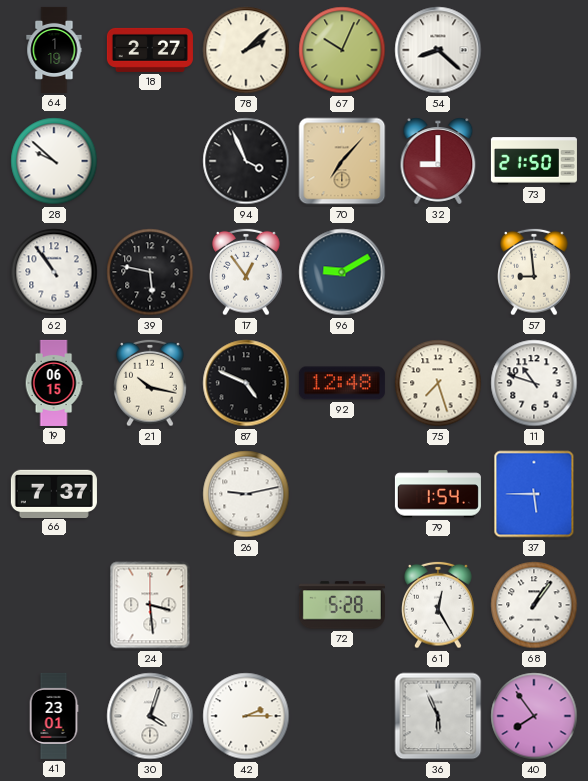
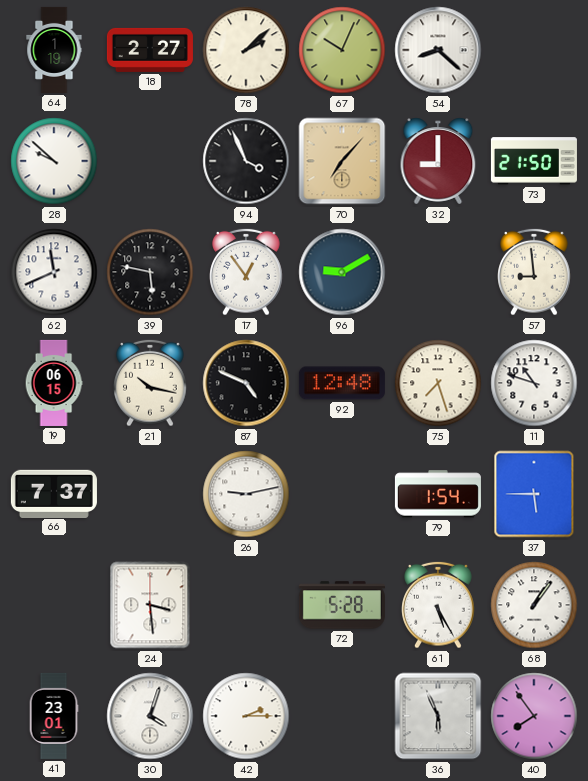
62: 10:54 -> 11:41 (54, 272)
61: 12:25 -> 5:25 (438, 605)
